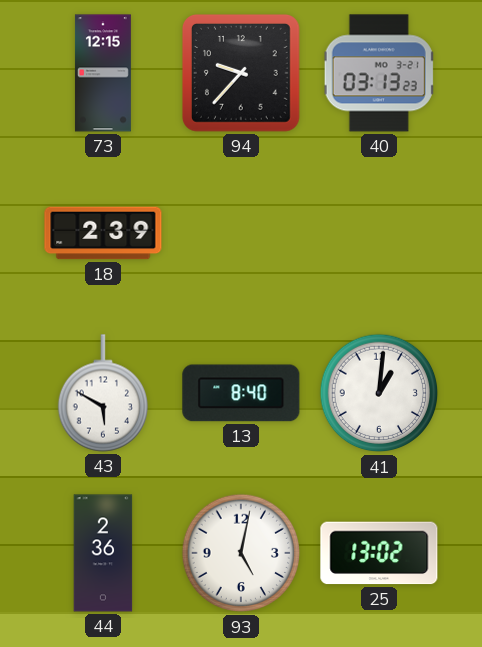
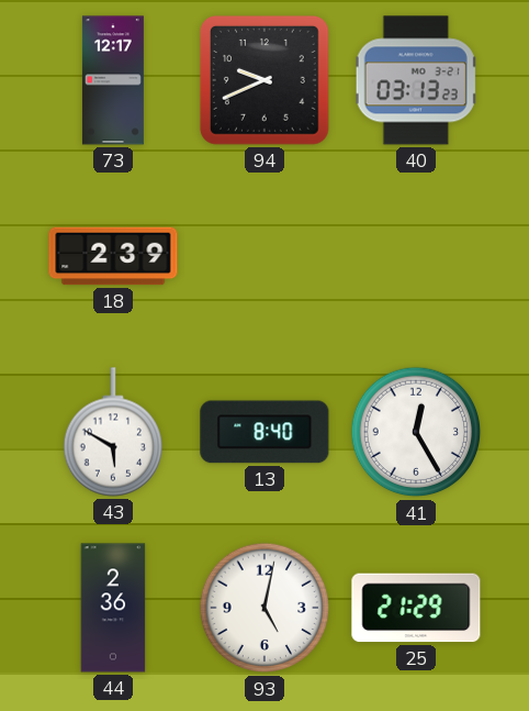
73: 12:15 -> 12:17 (113, 80)
94: 9:37 -> 9:41 (264, 80)
41: 1:01 -> 12:25 (416, 432)
25: 13:02 -> 21:29 (416, 608)
